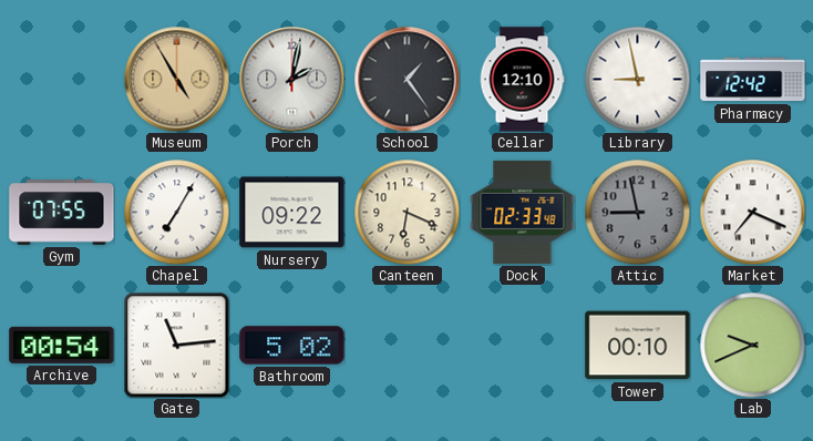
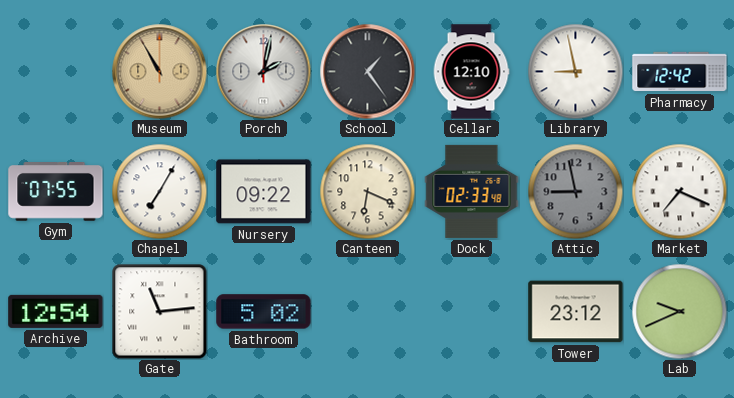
Museum: 4:55 -> 10:55 (159, 71)
Archive: 00:54 -> 12:54 (56, 311)
Tower: 00:10 -> 23:12 (576, 312)
